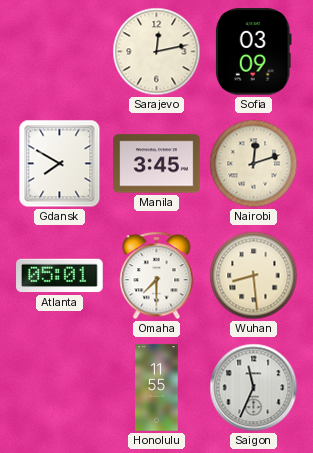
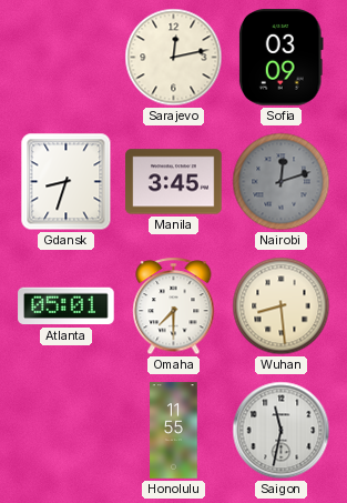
Gdansk: 7:50 -> 8:33 (67, 182)
Nairobi dial: cream -> grey (282, 182)
Saigon: 11:34 -> 11:32 (282, 431)
